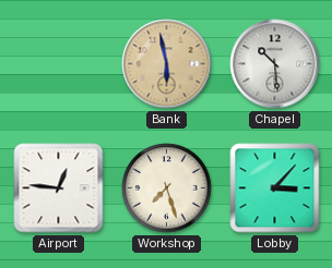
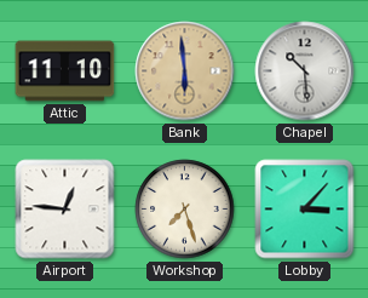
Attic: none -> 11:10 (65, 71)
Bank: 5:58 -> 5:59 (185, 71)
